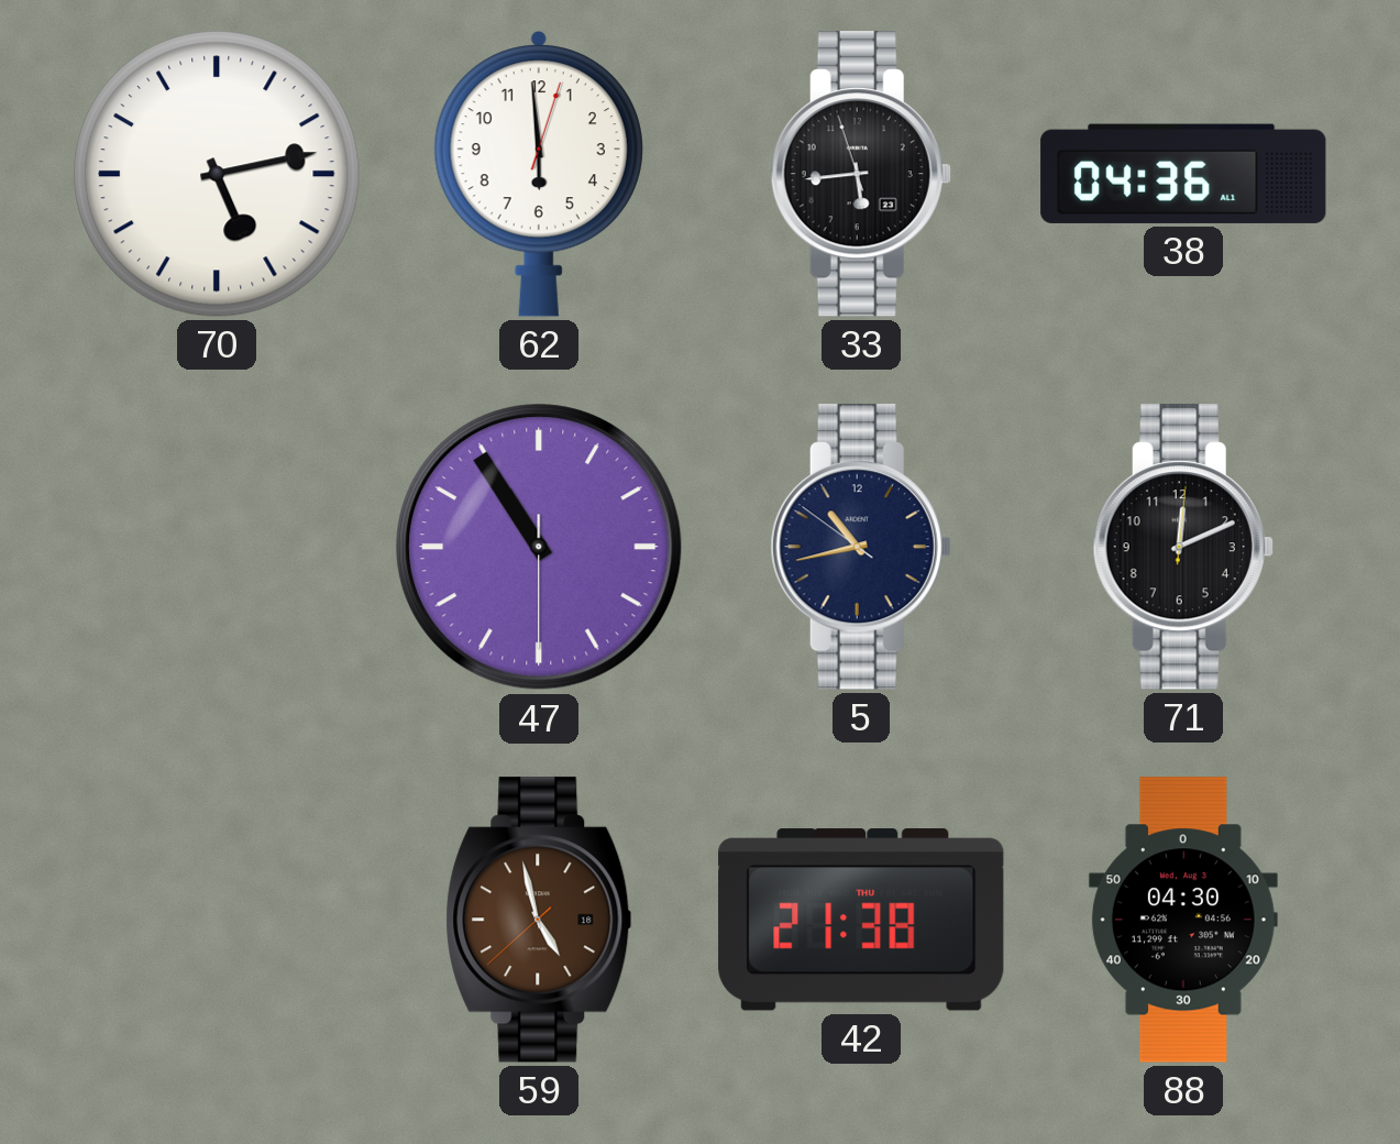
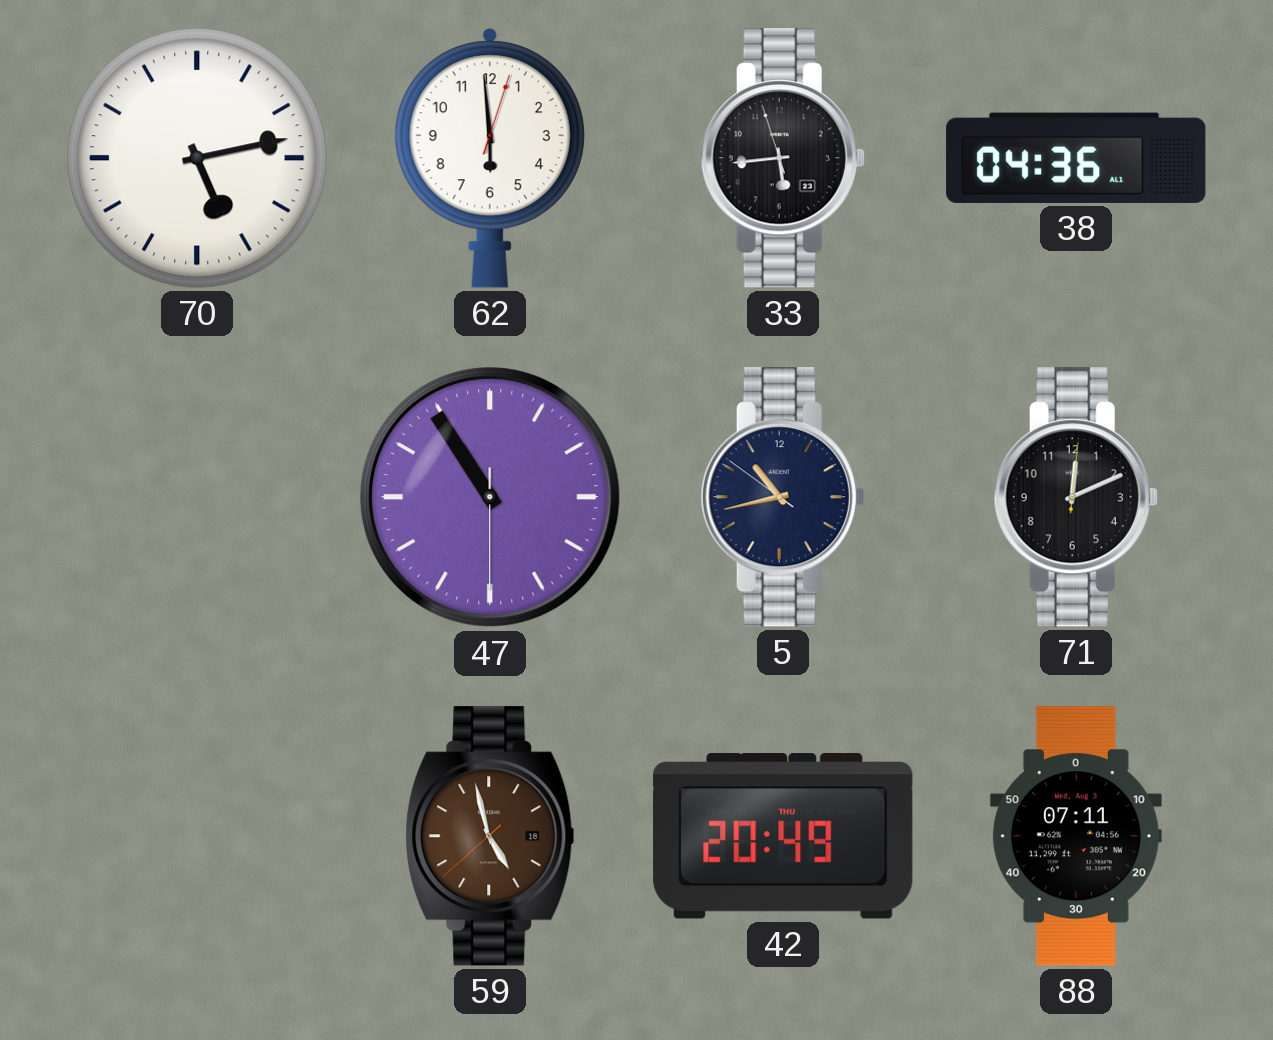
42: 21:38 -> 20:49 (783, 837)
88: 04:30 -> 07:11 (1076, 836)
